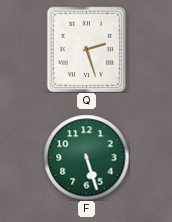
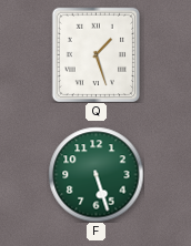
Q: 2:27 -> 1:27 (97, 54)
